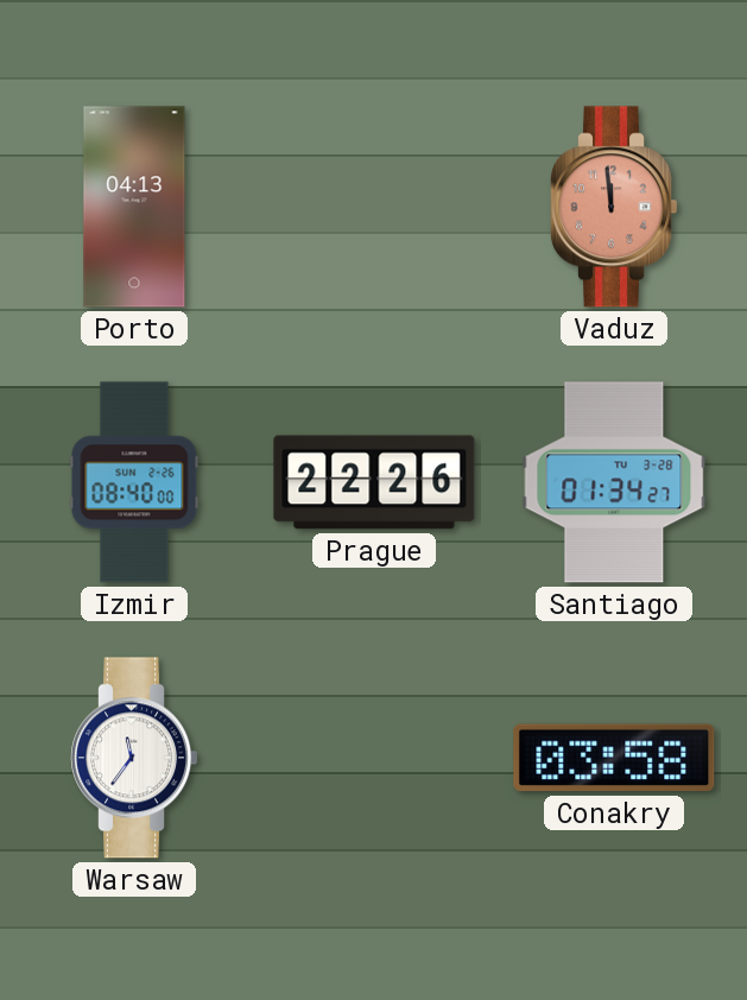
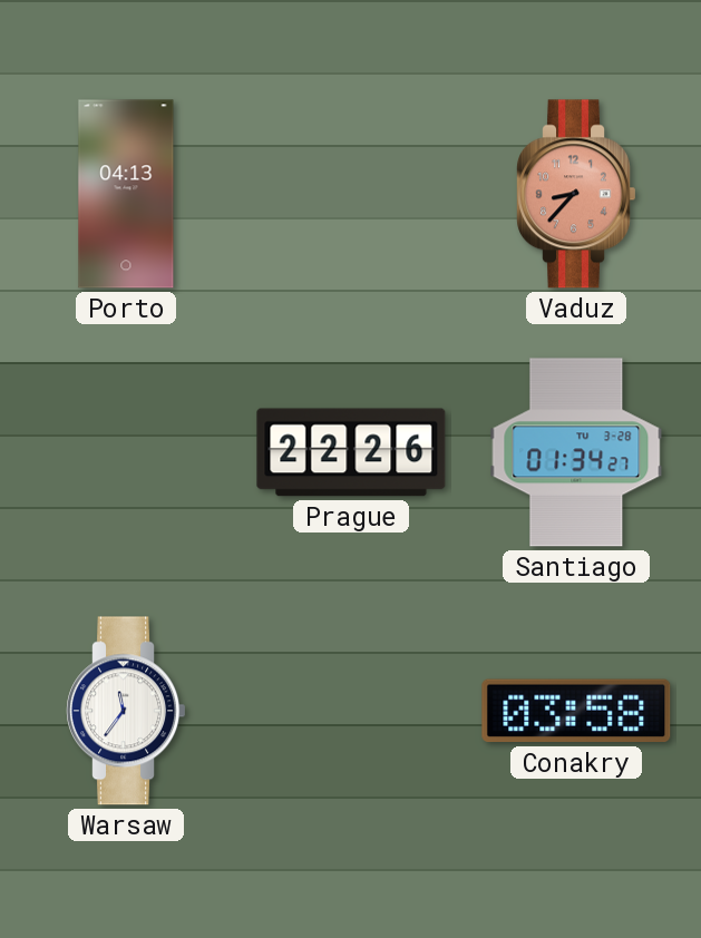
Vaduz: 11:59 -> 8:37 (575, 194)
Izmir: 08:40 -> none (134, 482)
